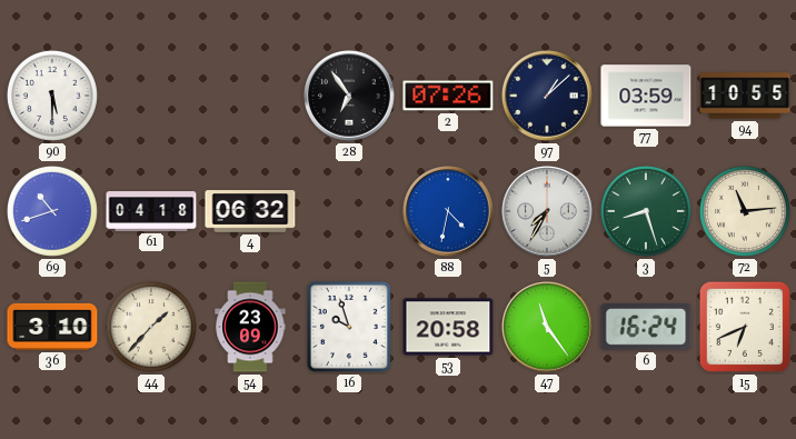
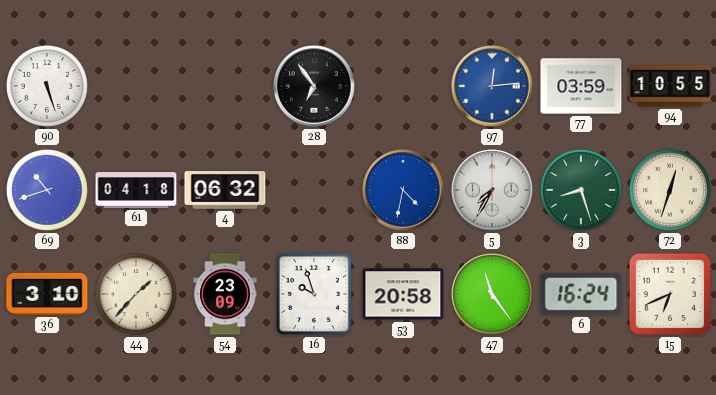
90: 5:30 -> 5:27 (47, 86)
2: 07:26 -> none (448, 96)
97: 1:08 -> 12:14 (492, 86)
97 dial: navy -> blue (492, 86)
72: 11:14 -> 12:33 (670, 190)
